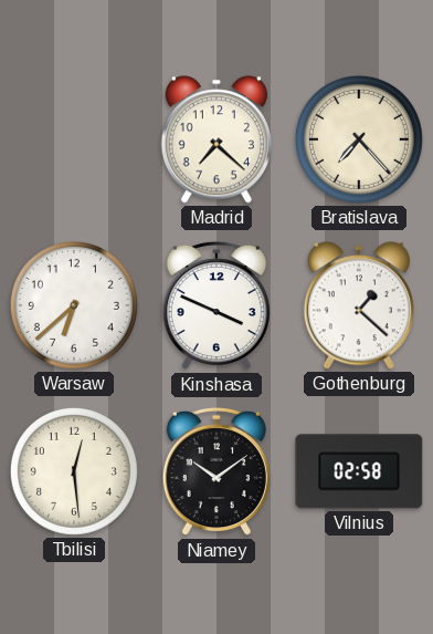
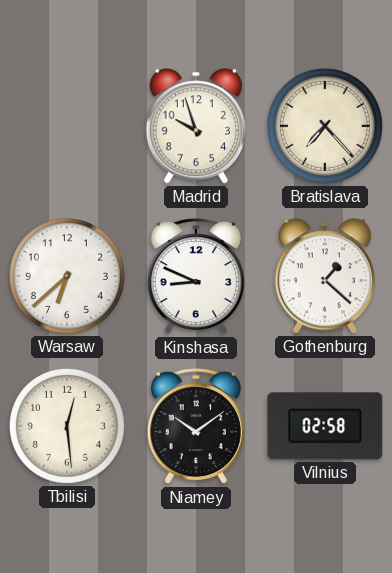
Madrid: 7:22 -> 9:57 (196, 126)
Kinshasa: 3:49 -> 8:49 (196, 276)
